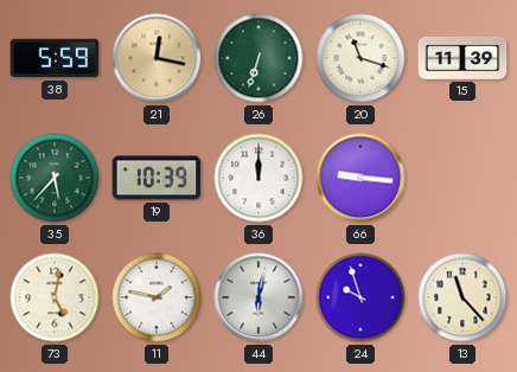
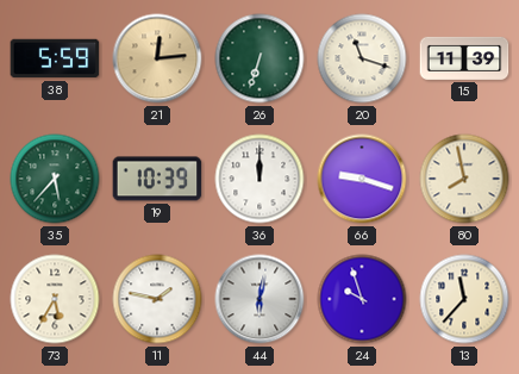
21: 12:17 -> 12:14 (157, 58)
66: 9:16 -> 9:18 (362, 179)
80: none -> 7:58 (464, 179)
73: 5:02 -> 5:35 (55, 299)
13: 11:23 -> 11:37 (464, 299)
